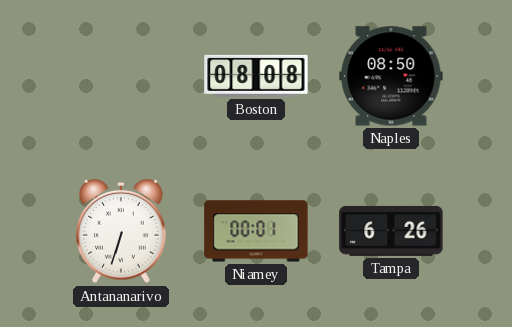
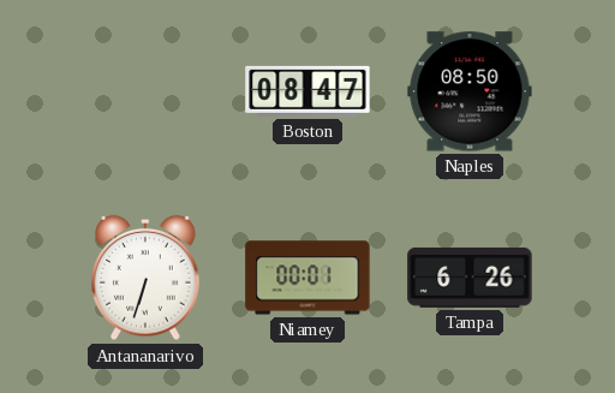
Boston: 08:08 -> 08:47 (307, 91)
